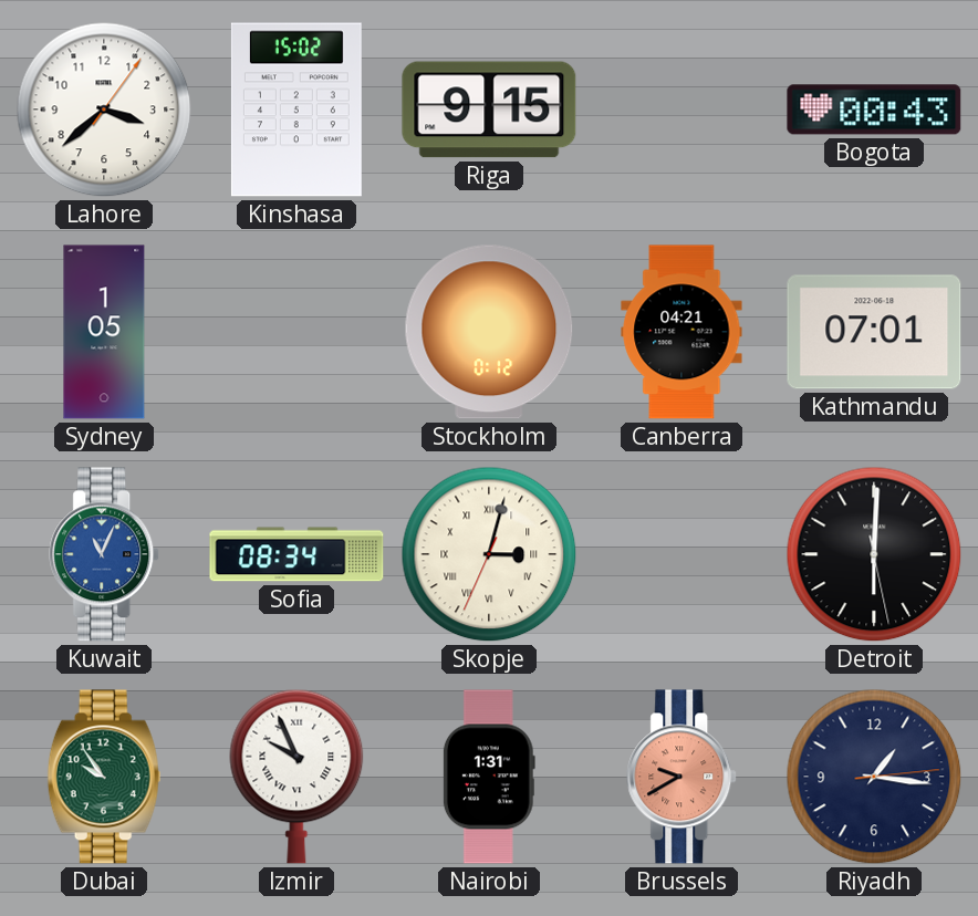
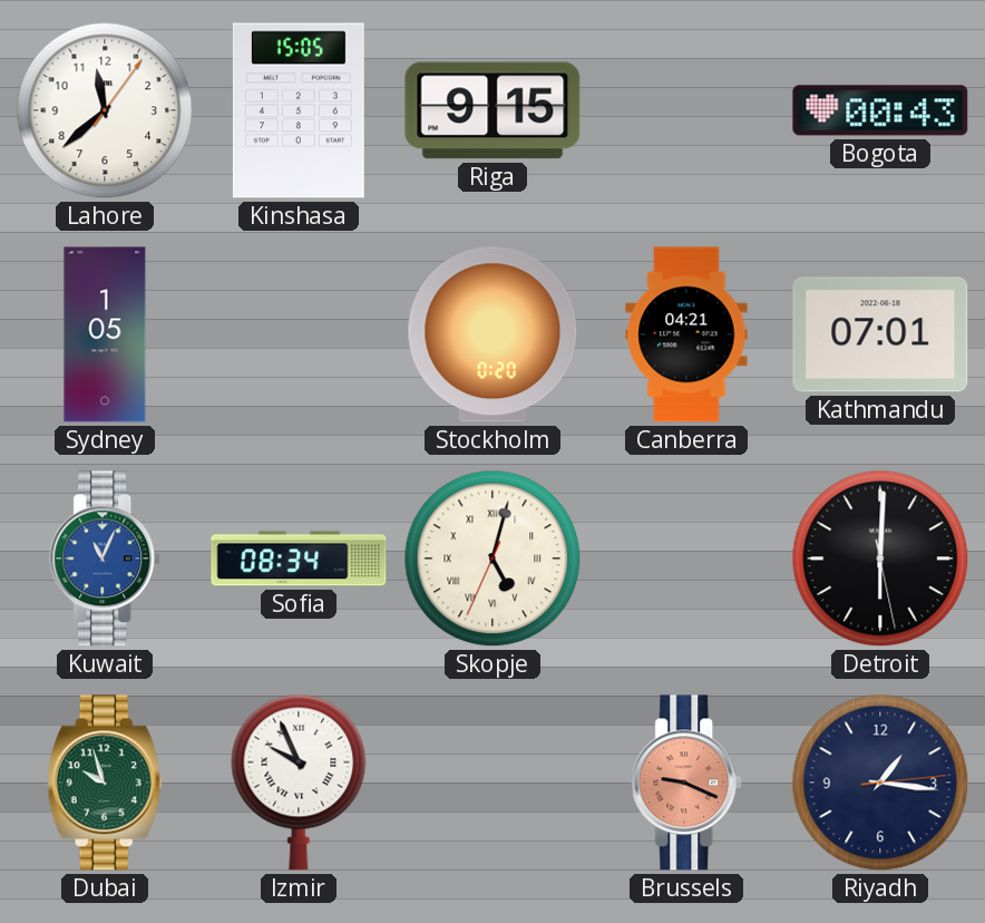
Lahore: 3:38 -> 11:38 (105, 110)
Kinshasa: 15:02 -> 15:05 (299, 110)
Stockholm: 0:12 -> 0:20 (492, 334)
Skopje: 3:02 -> 5:02 (492, 558)
Dubai: 9:54 -> 9:57 (105, 783)
Nairobi: 1:31 -> none (489, 777)
Brussels: 9:40 -> 9:19 (687, 783)
